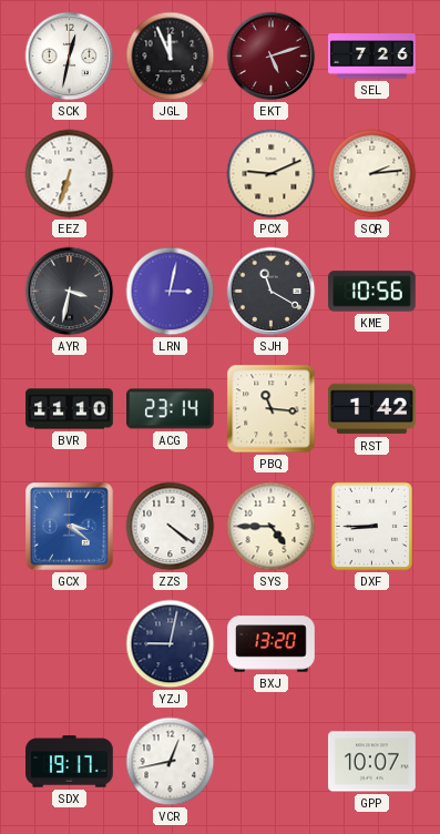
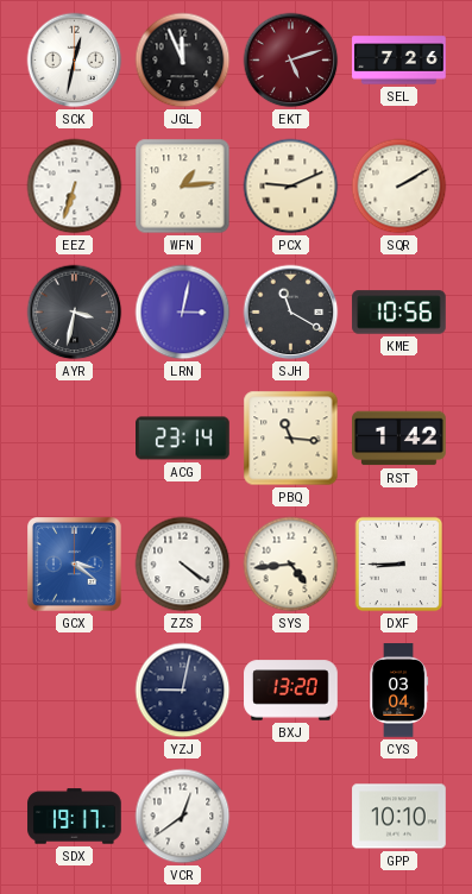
WFN: none -> 1:14 (183, 187)
SQR: 2:14 -> 2:10 (399, 187)
BVR: 11:10 -> none (70, 409)
SYS: 4:45 -> 4:44 (291, 565)
CYS: none -> 03:04 (399, 691)
VCR: 12:43 -> 12:39 (183, 817)
GPP: 10:07 -> 10:10 (399, 817)
